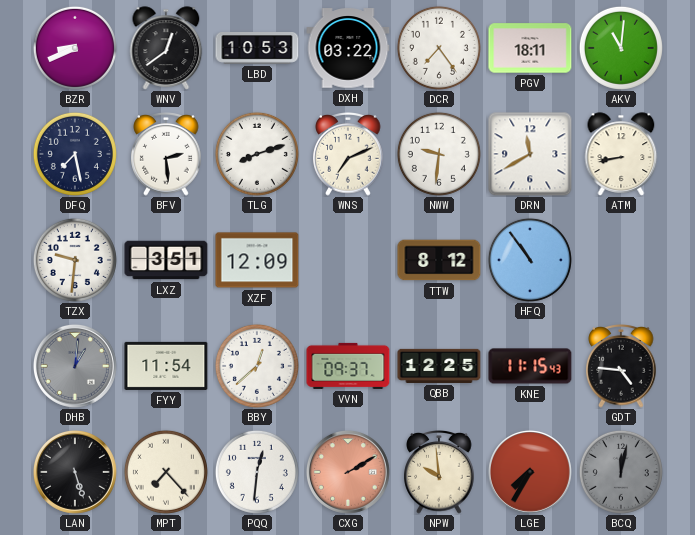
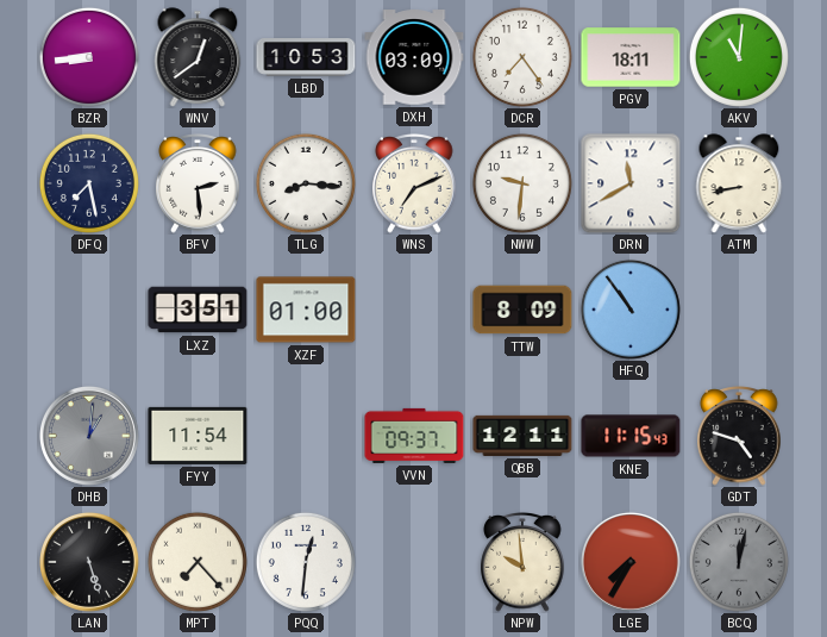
BZR: 8:41 -> 8:44 (89, 57)
DXH: 03:22 -> 03:09 (414, 57)
TLG: 8:12 -> 8:16 (306, 183)
TZX: 9:31 -> none (75, 260)
XZF: 12:09 -> 01:00 (306, 310)
TTW: 8:12 -> 8:09 (522, 310)
BBY: 12:38 -> none (257, 366)
QBB: 12:25 -> 12:11 (522, 436)
GDT: 4:46 -> 4:48 (739, 437)
CXG: 2:10 -> none (348, 472)
